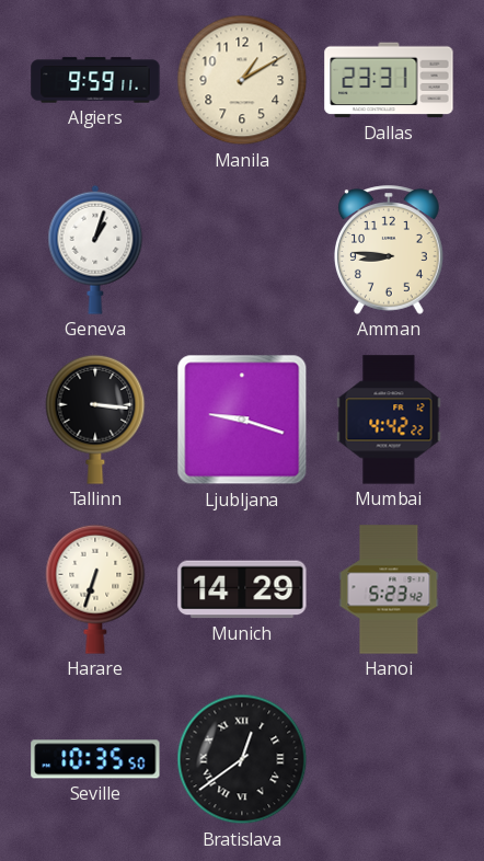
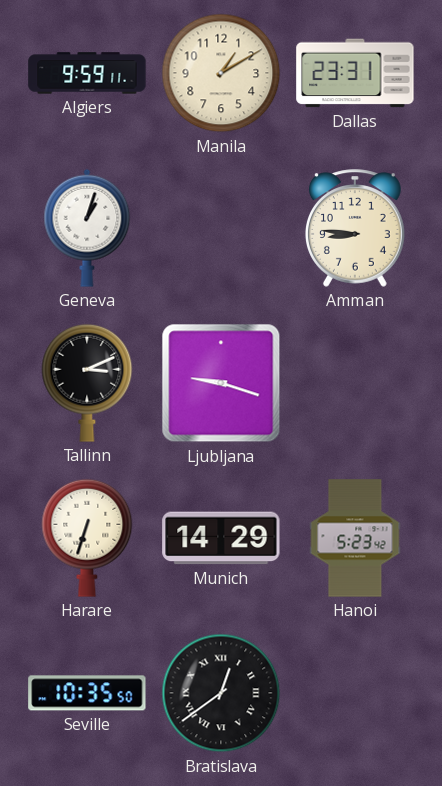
Tallinn: 3:16 -> 3:11 (87, 383)
Mumbai: 4:42 -> none (389, 420)
